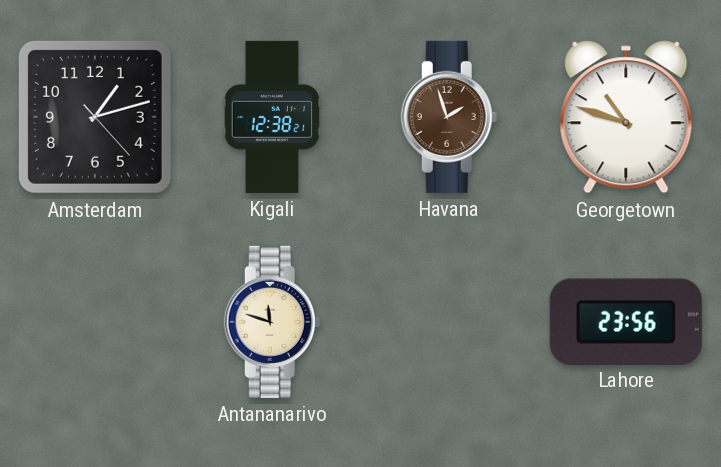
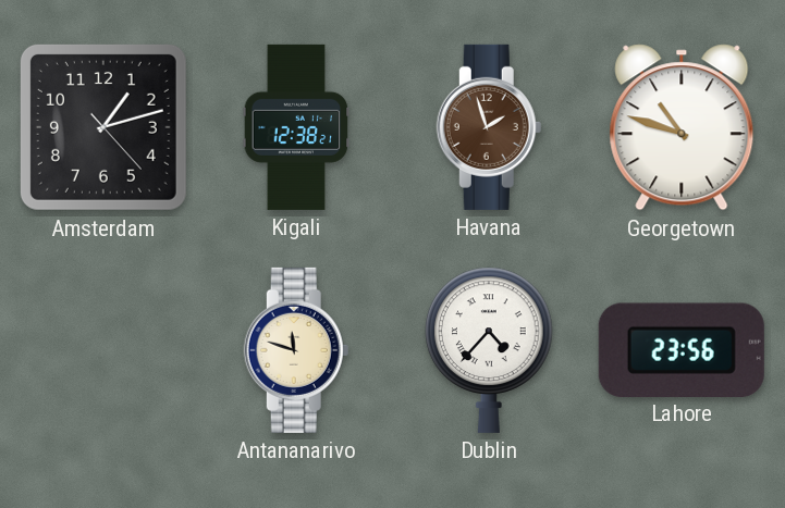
Dublin: none -> 4:37 (490, 350)
